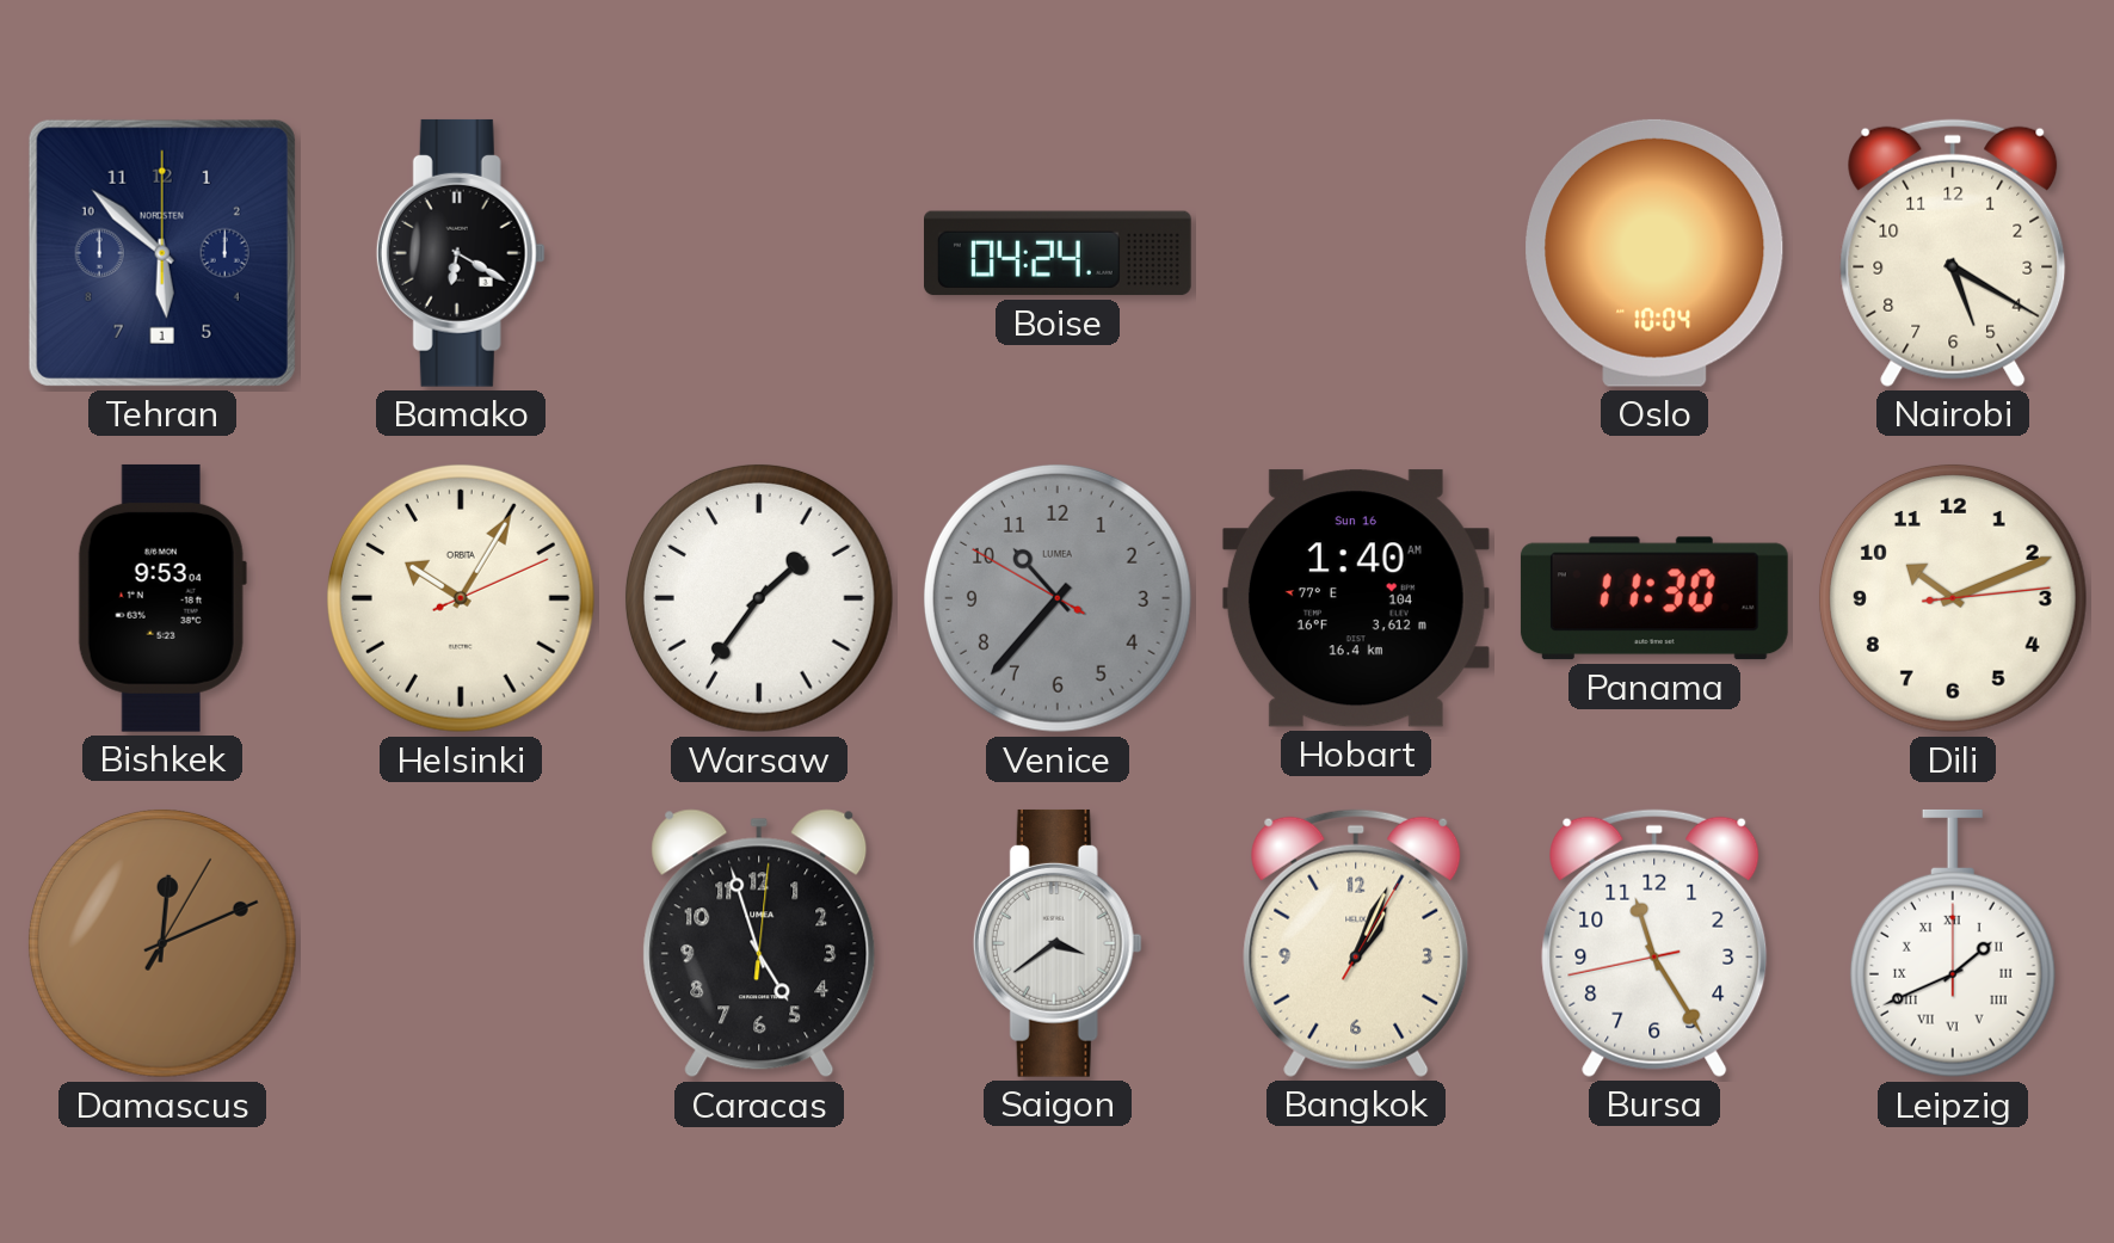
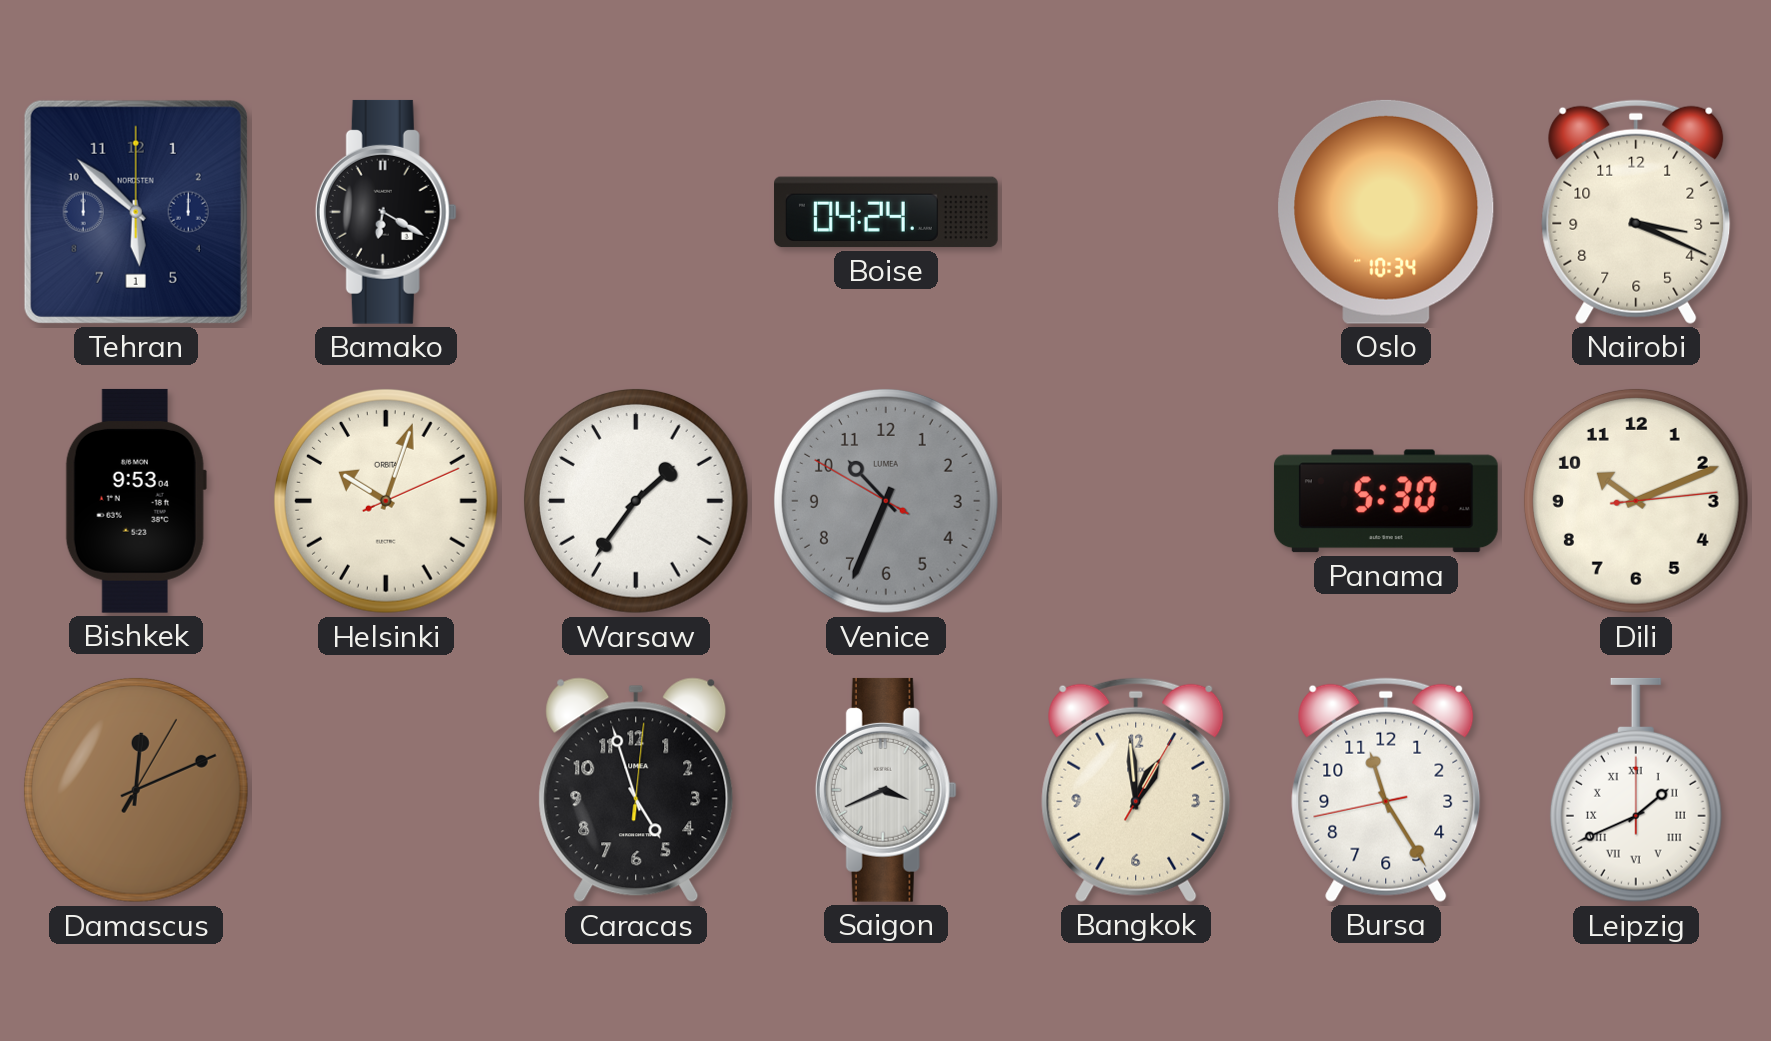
Oslo: 10:04 -> 10:34 (1386, 212)
Nairobi: 5:20 -> 3:19 (1636, 212)
Helsinki: 10:05 -> 10:03 (386, 501)
Venice: 10:36 -> 10:33 (886, 501)
Hobart: 1:40 -> none (1356, 598)
Panama: 11:30 -> 5:30 (1386, 501)
Saigon: 3:39 -> 3:41 (886, 790)
Bangkok: 1:04 -> 12:59 (1136, 790)
